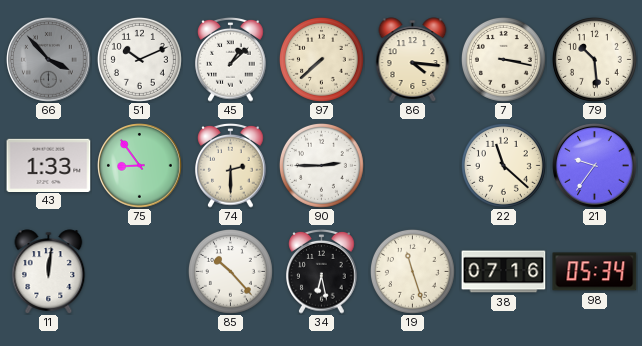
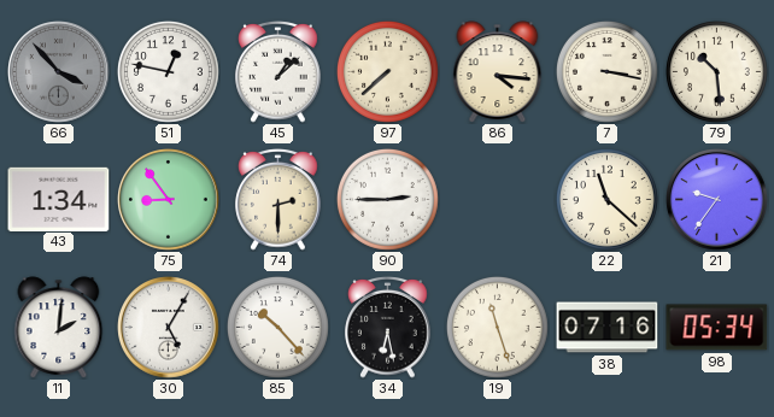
51: 10:11 -> 12:47 (168, 71)
43: 1:33 -> 1:34 (59, 199)
11: 12:01 -> 2:01 (59, 328)
30: none -> 5:05 (169, 328)
